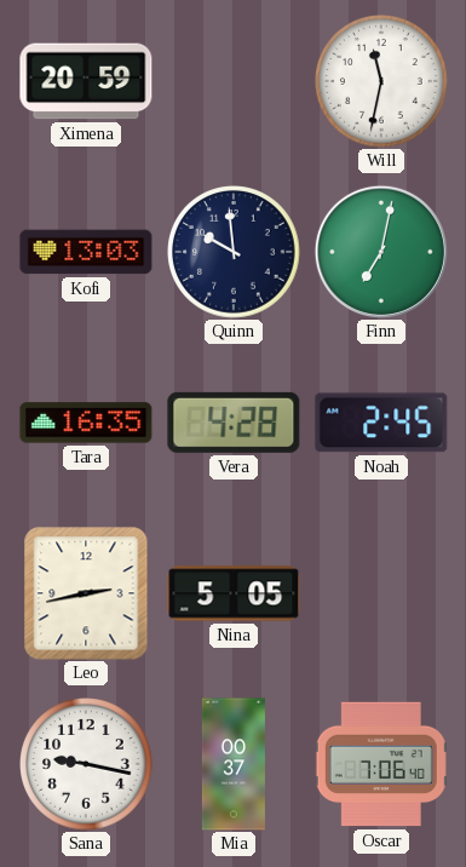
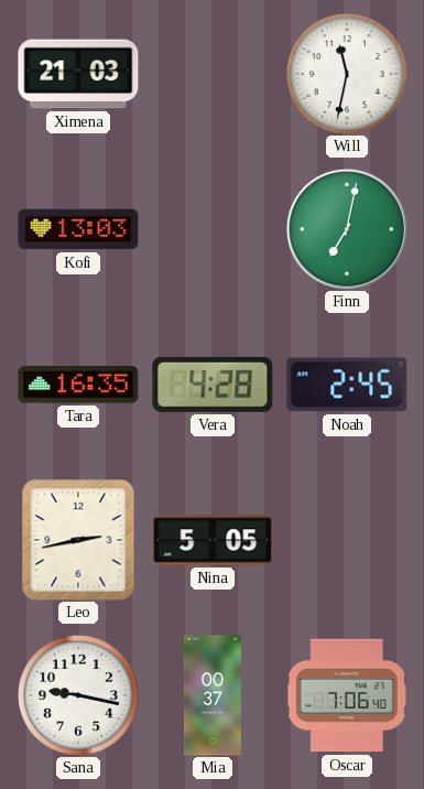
Ximena: 20:59 -> 21:03 (78, 74)
Quinn: 9:59 -> none (234, 252)
